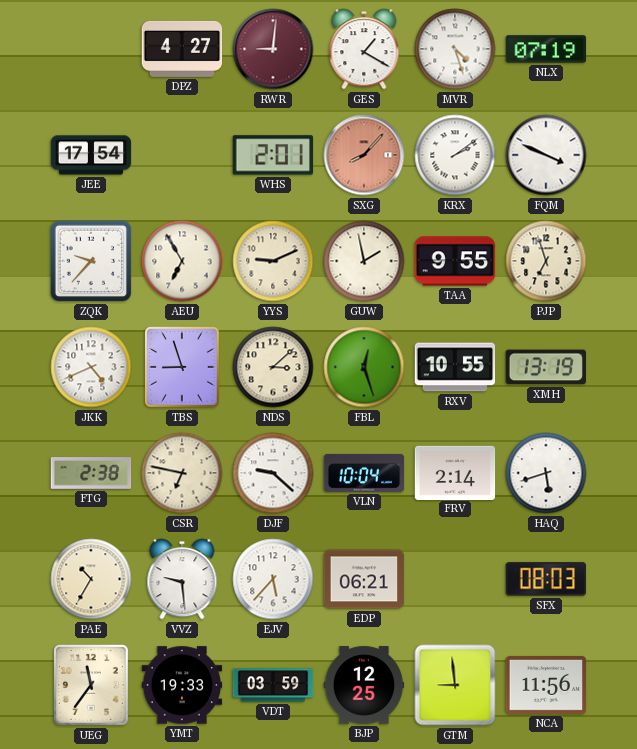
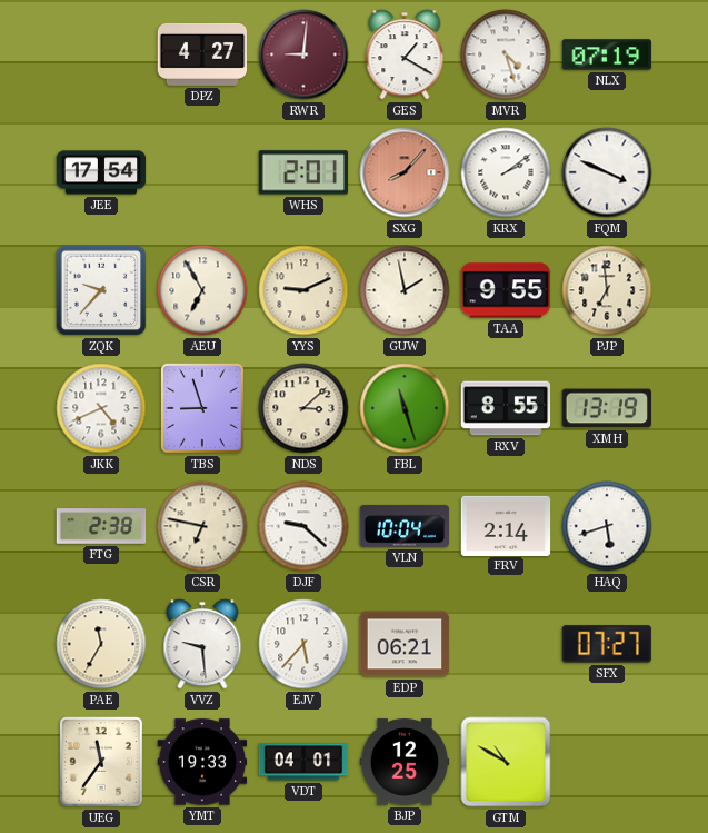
PJP: 6:57 -> 6:59 (607, 290)
FBL: 12:27 -> 11:27 (405, 408)
RXV: 10:55 -> 8:55 (506, 408)
PAE: 10:35 -> 11:35 (101, 644)
SFX: 08:03 -> 07:27 (606, 644)
VDT: 03:59 -> 04:01 (303, 762)
GTM: 8:59 -> 10:50 (506, 762)
NCA: 11:56 -> none (546, 685)
